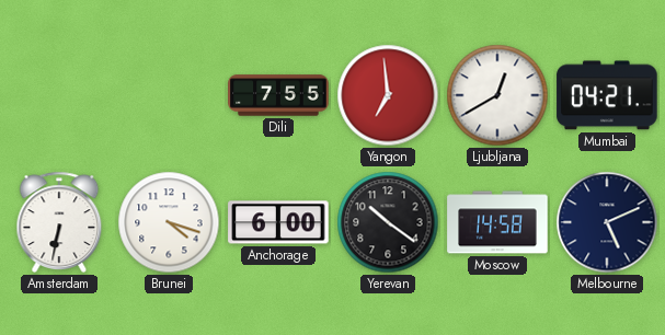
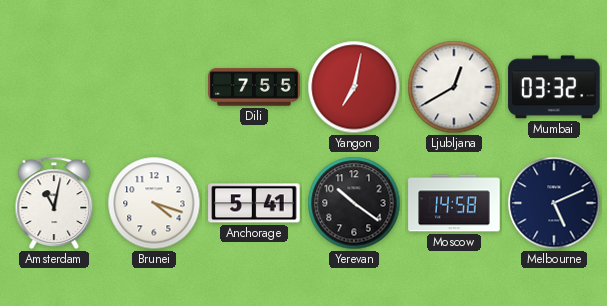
Yangon: 6:59 -> 7:02 (354, 87)
Mumbai: 04:21 -> 03:32 (554, 87)
Amsterdam: 6:32 -> 11:02 (54, 203)
Anchorage: 6:00 -> 5:41 (254, 203)
